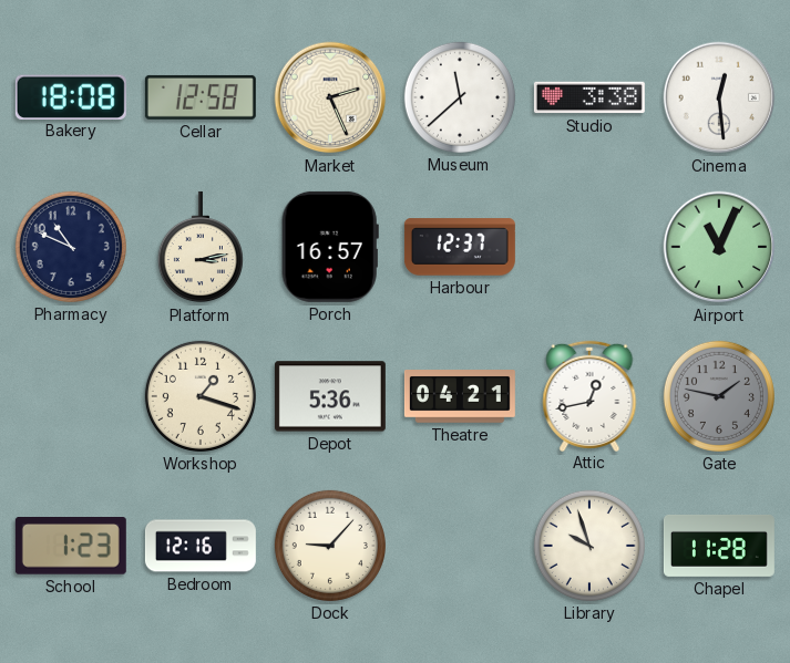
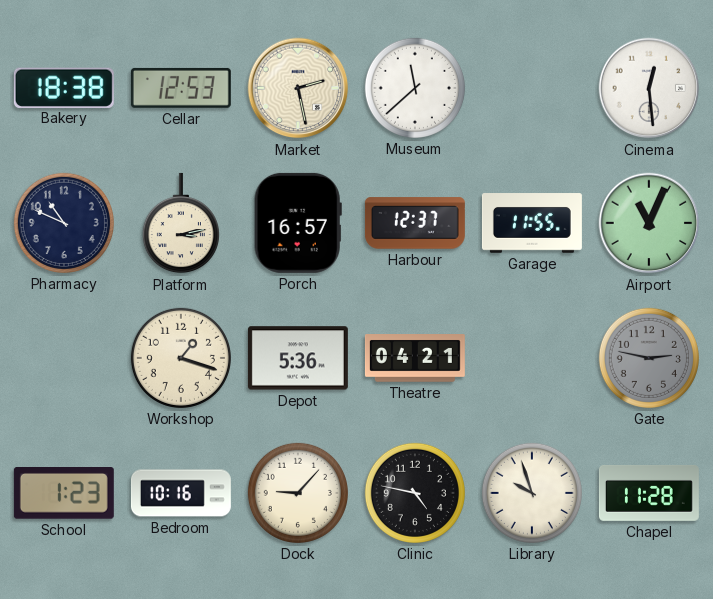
Bakery: 18:08 -> 18:38 (64, 87)
Cellar: 12:58 -> 12:53 (181, 88)
Market: 2:26 -> 2:28 (298, 88)
Studio: 3:38 -> none (589, 97)
Garage: none -> 11:55 (532, 223)
Attic: 12:43 -> none (589, 395)
Gate: 1:47 -> 2:47 (649, 358)
Bedroom: 12:16 -> 10:16 (181, 493)
Clinic: none -> 4:47 (415, 493)
